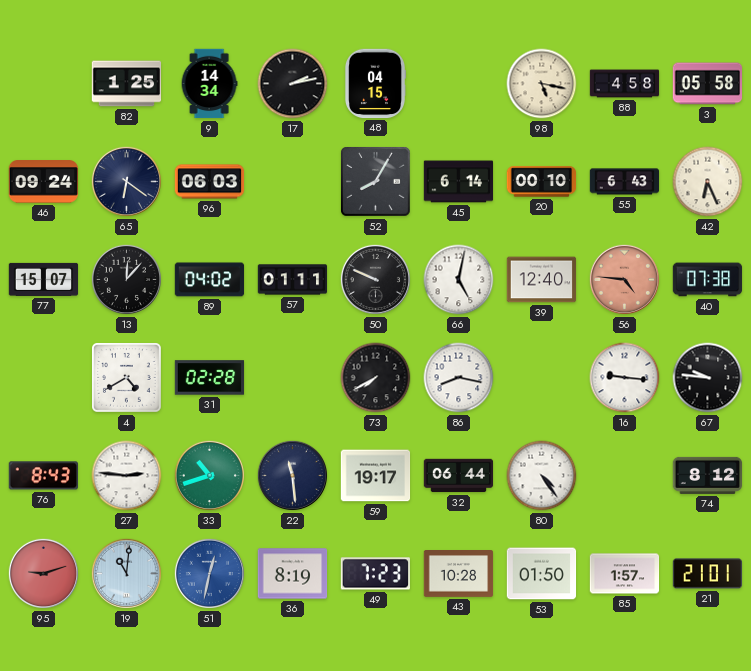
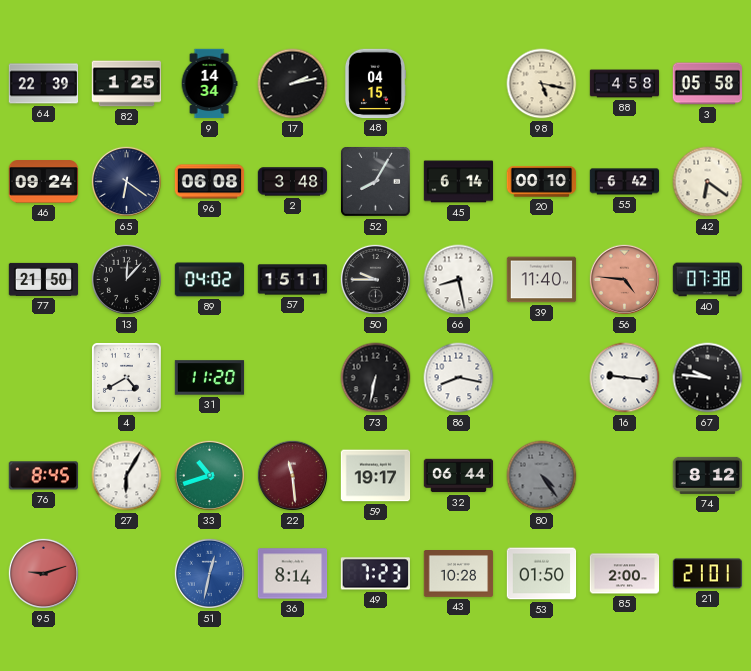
64: none -> 22:39 (44, 84)
96: 06:03 -> 06:08 (210, 182)
2: none -> 3:48 (293, 182)
55: 6:43 -> 6:42 (625, 182)
42: 6:26 -> 6:21 (708, 182)
77: 15:07 -> 21:50 (44, 279)
57: 01:11 -> 15:11 (293, 280)
50: 9:49 -> 9:45 (375, 279)
66: 5:02 -> 8:28 (459, 280)
39: 12:40 -> 11:40 (542, 280)
31: 02:28 -> 11:20 (210, 378)
73: 7:40 -> 6:32 (376, 378)
76: 8:43 -> 8:45 (43, 476)
27: 2:46 -> 6:05 (127, 476)
22 dial: navy -> burgundy (292, 475)
80 dial: white -> grey (542, 476)
19: 11:01 -> none (126, 573)
36: 8:19 -> 8:14 (293, 574)
85: 1:57 -> 2:00 (625, 574)
